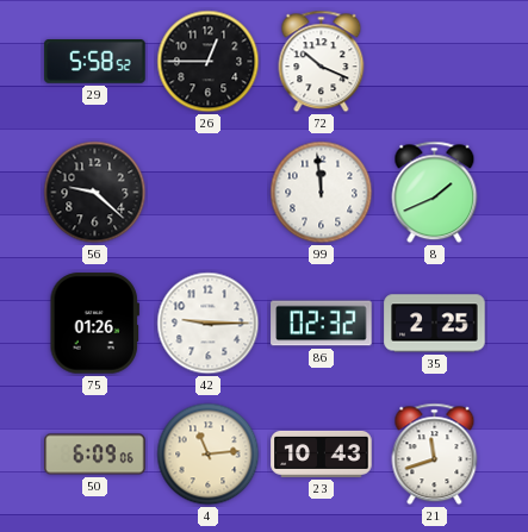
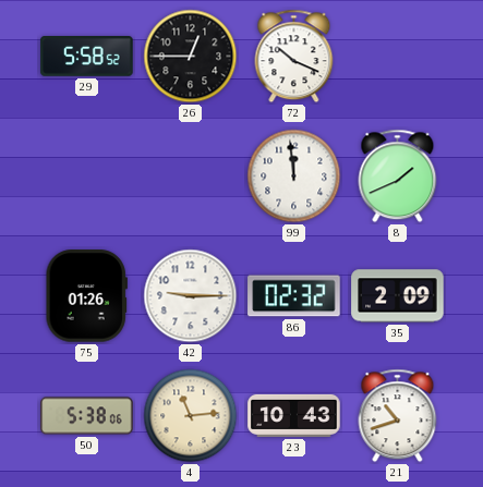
56: 9:22 -> none (95, 193)
35: 2:25 -> 2:09 (398, 296)
50: 6:09 -> 5:38 (87, 416)
21: 11:42 -> 10:42 (398, 416)
